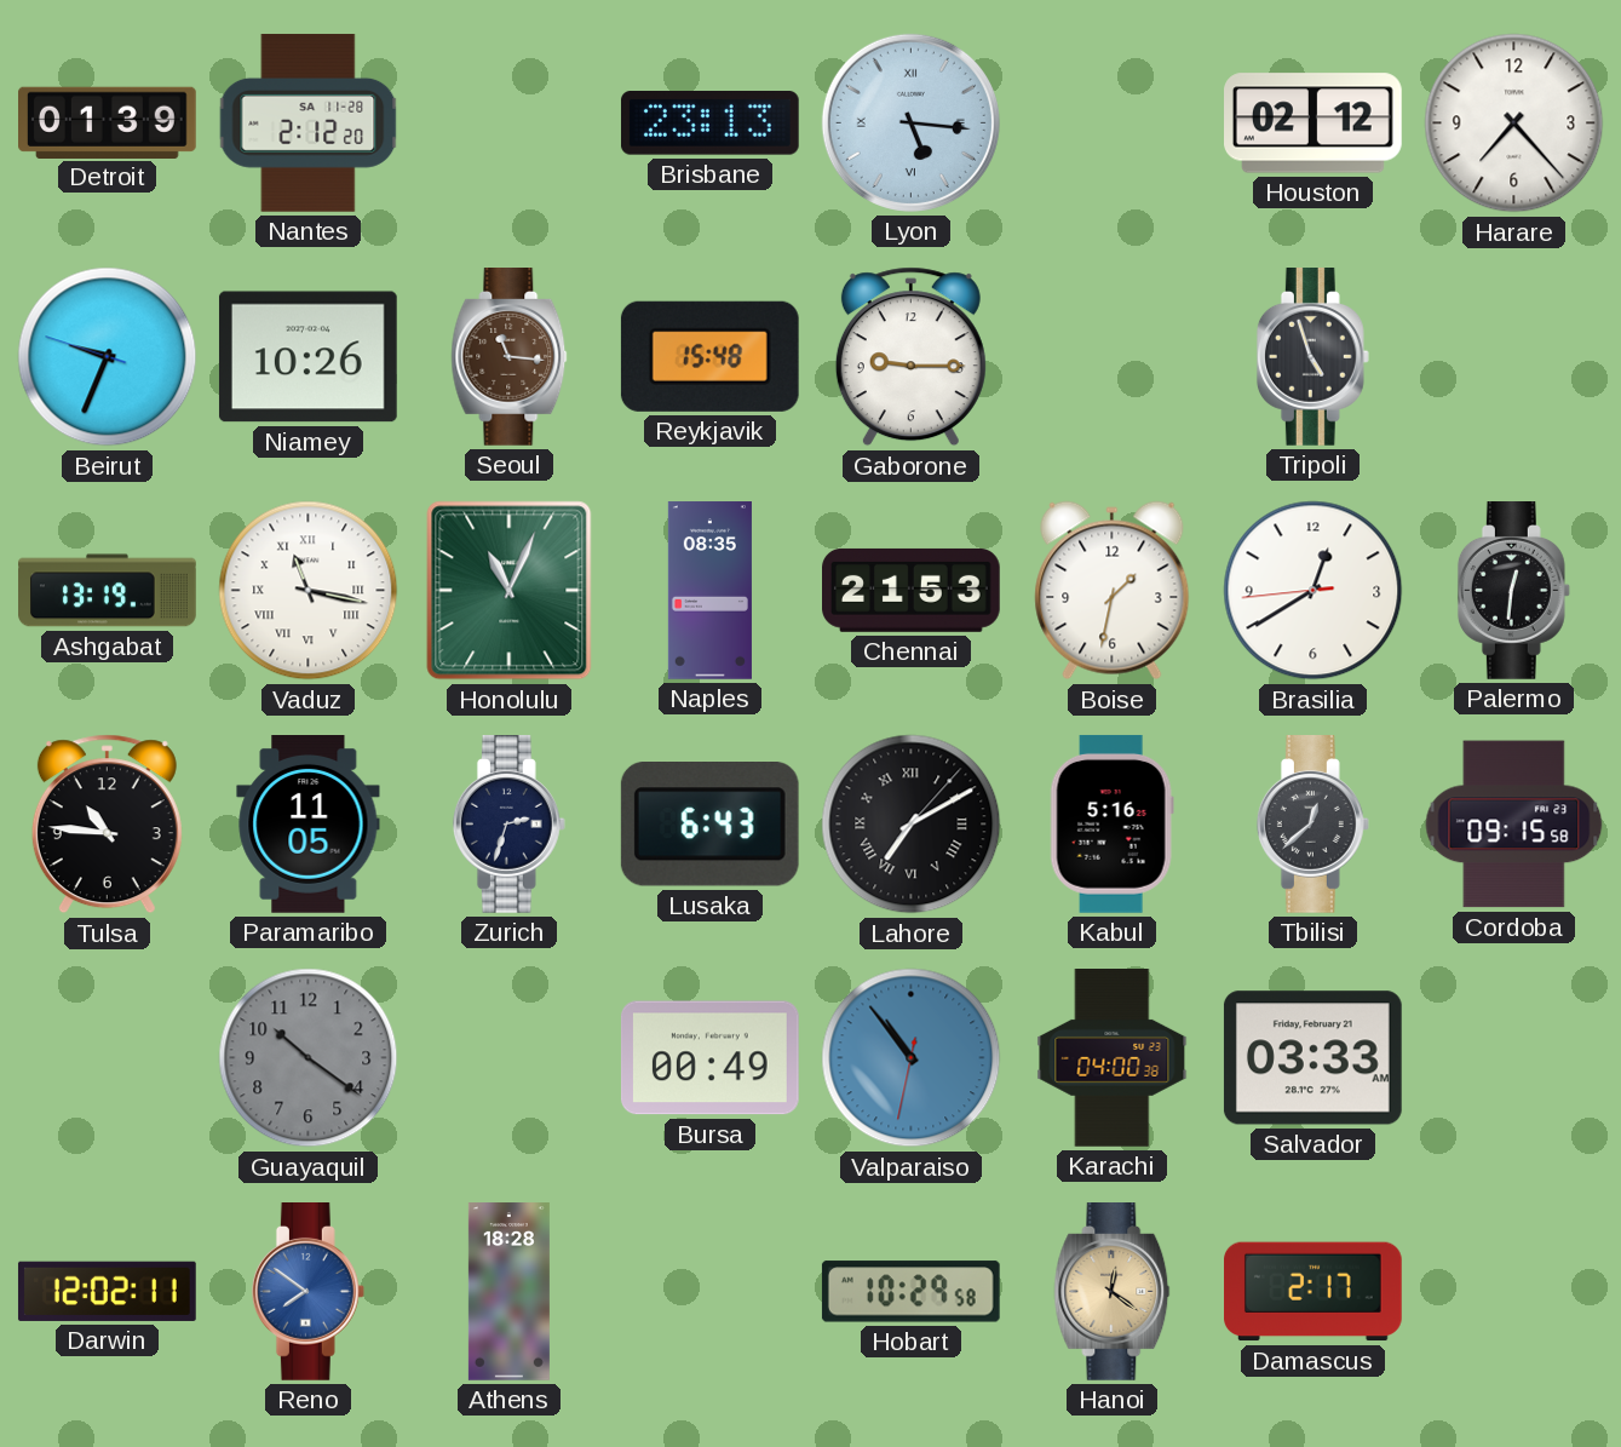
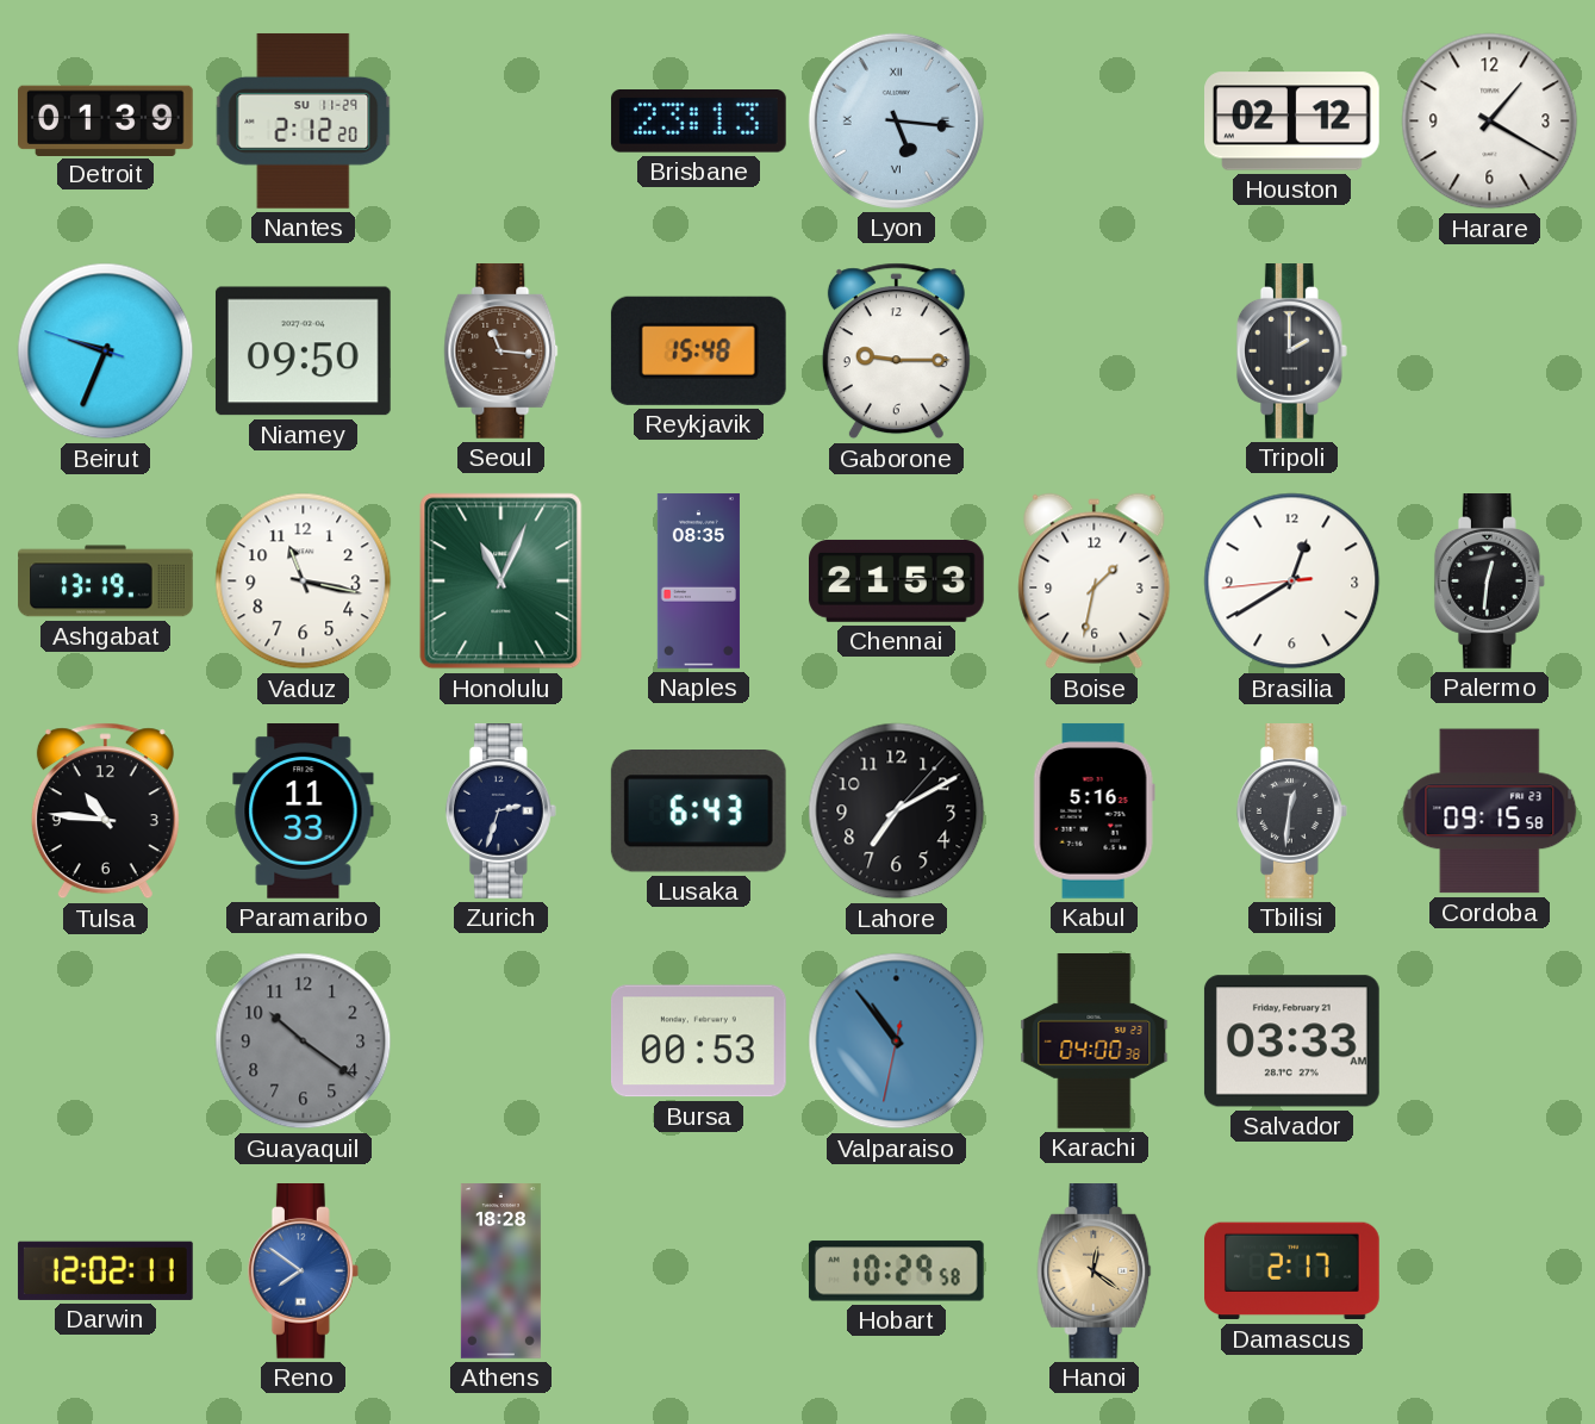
Nantes date: SA 11-28 -> SU 11-29 (304, 122)
Harare: 7:23 -> 1:20 (1490, 122)
Niamey: 10:26 -> 09:50 (303, 352)
Tripoli: 4:57 -> 2:00 (1291, 352)
Vaduz numerals: Roman -> Arabic (304, 582)
Paramaribo: 11:05 -> 11:33 (304, 812)
Lahore numerals: Roman -> Arabic (897, 812)
Tbilisi: 12:38 -> 12:31 (1291, 812)
Bursa: 00:49 -> 00:53 (698, 1041)
